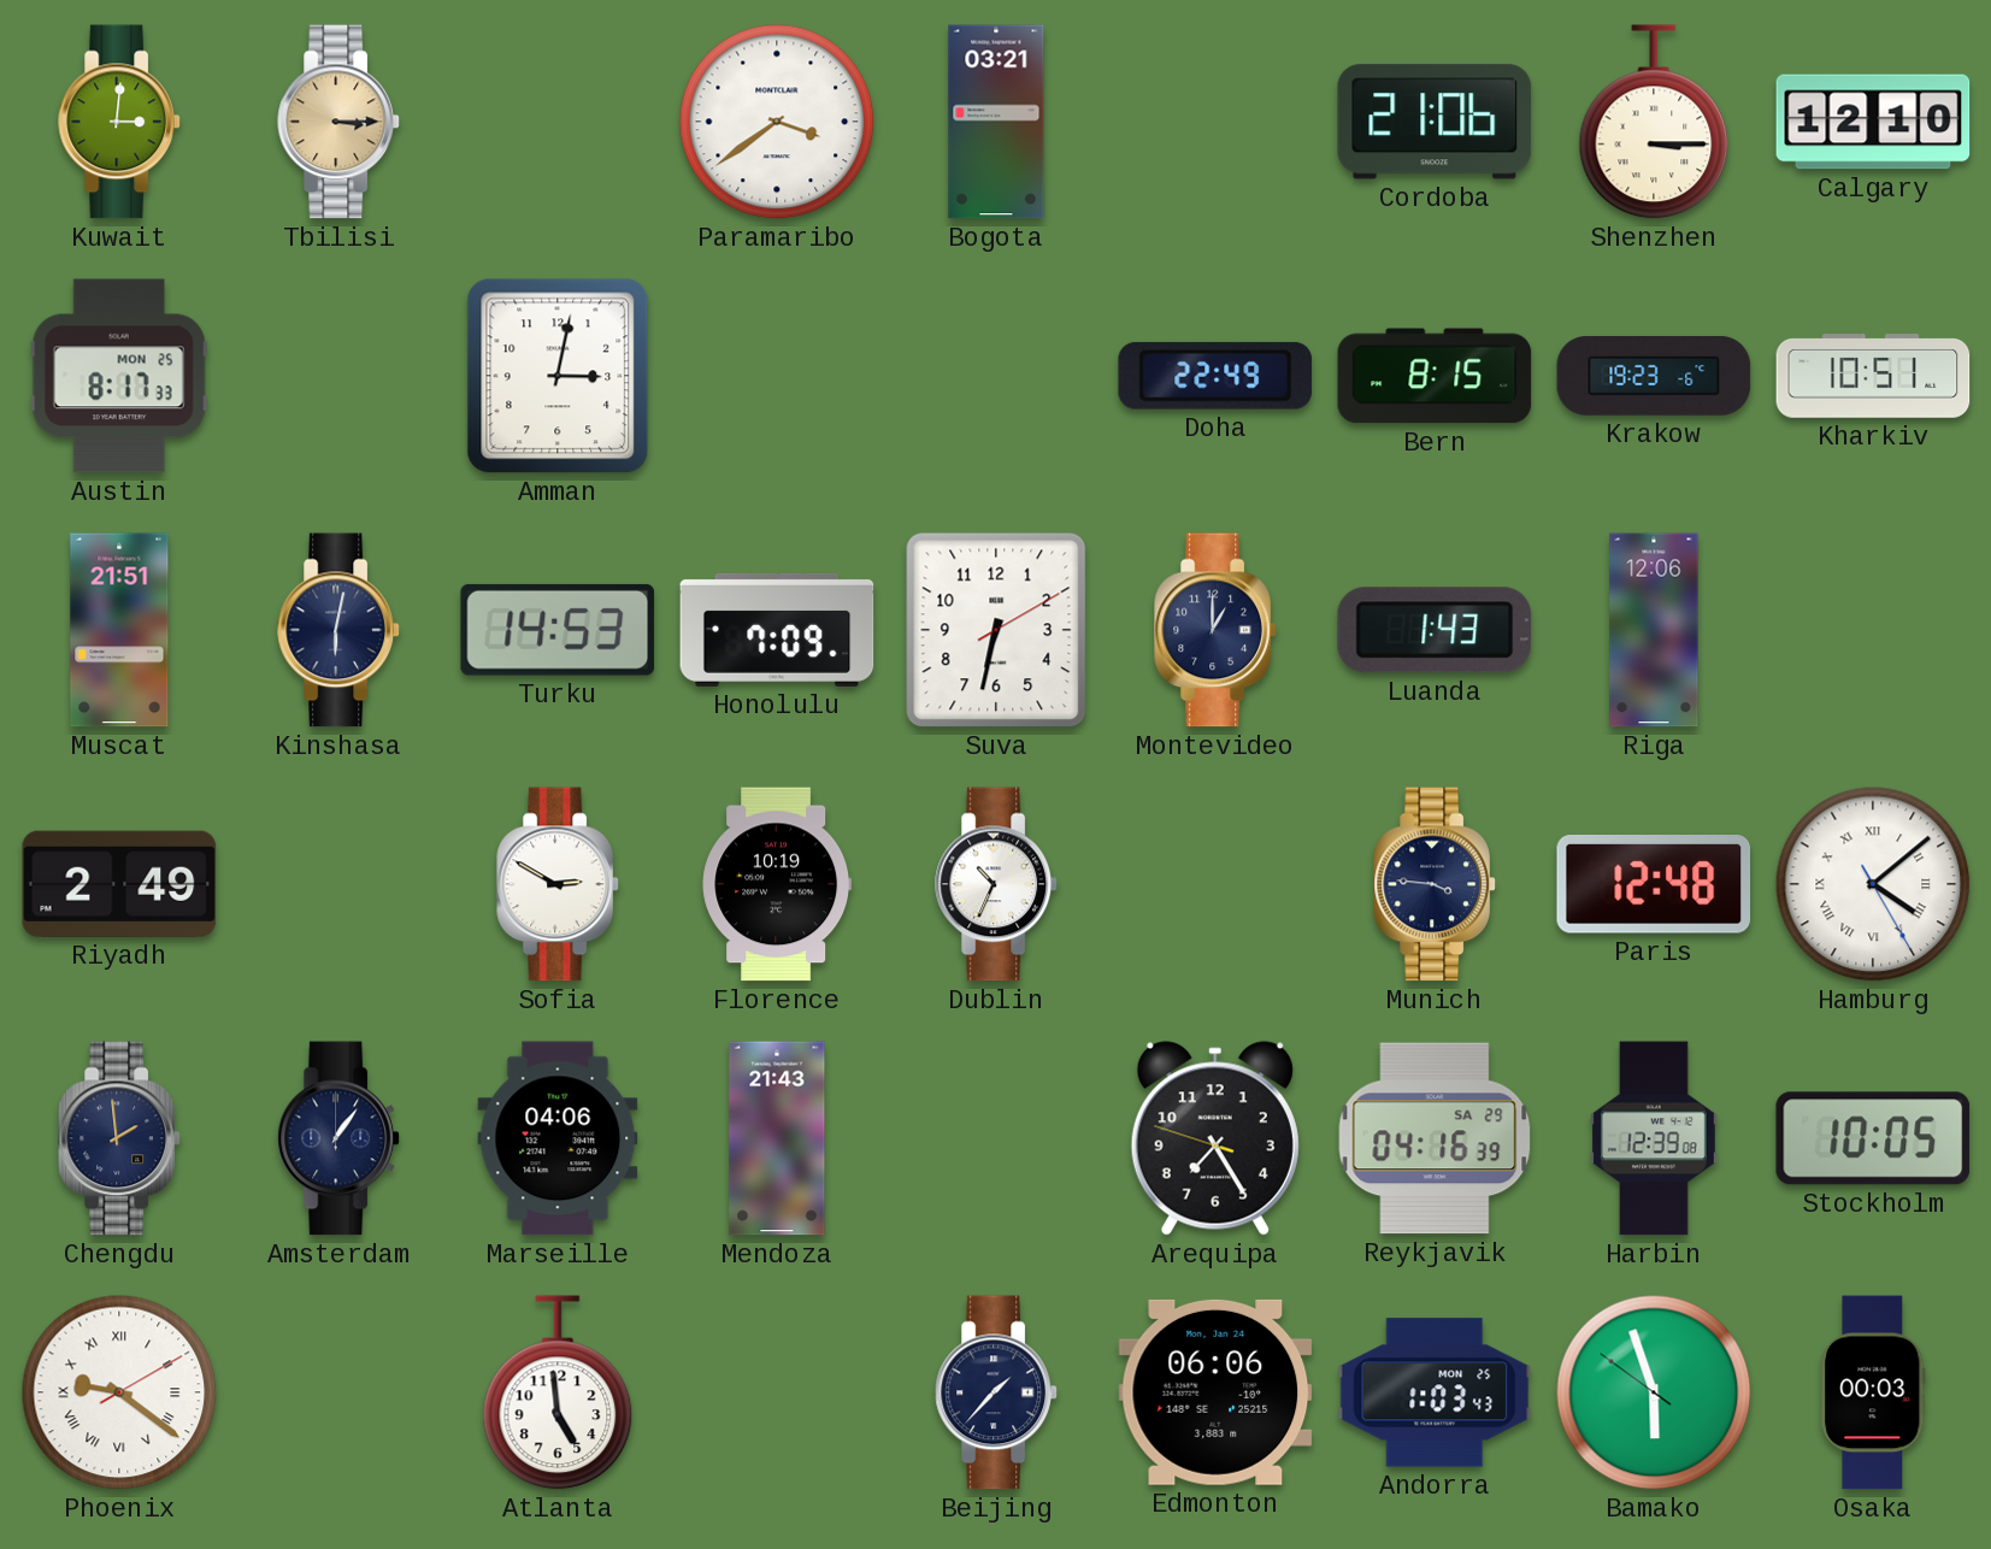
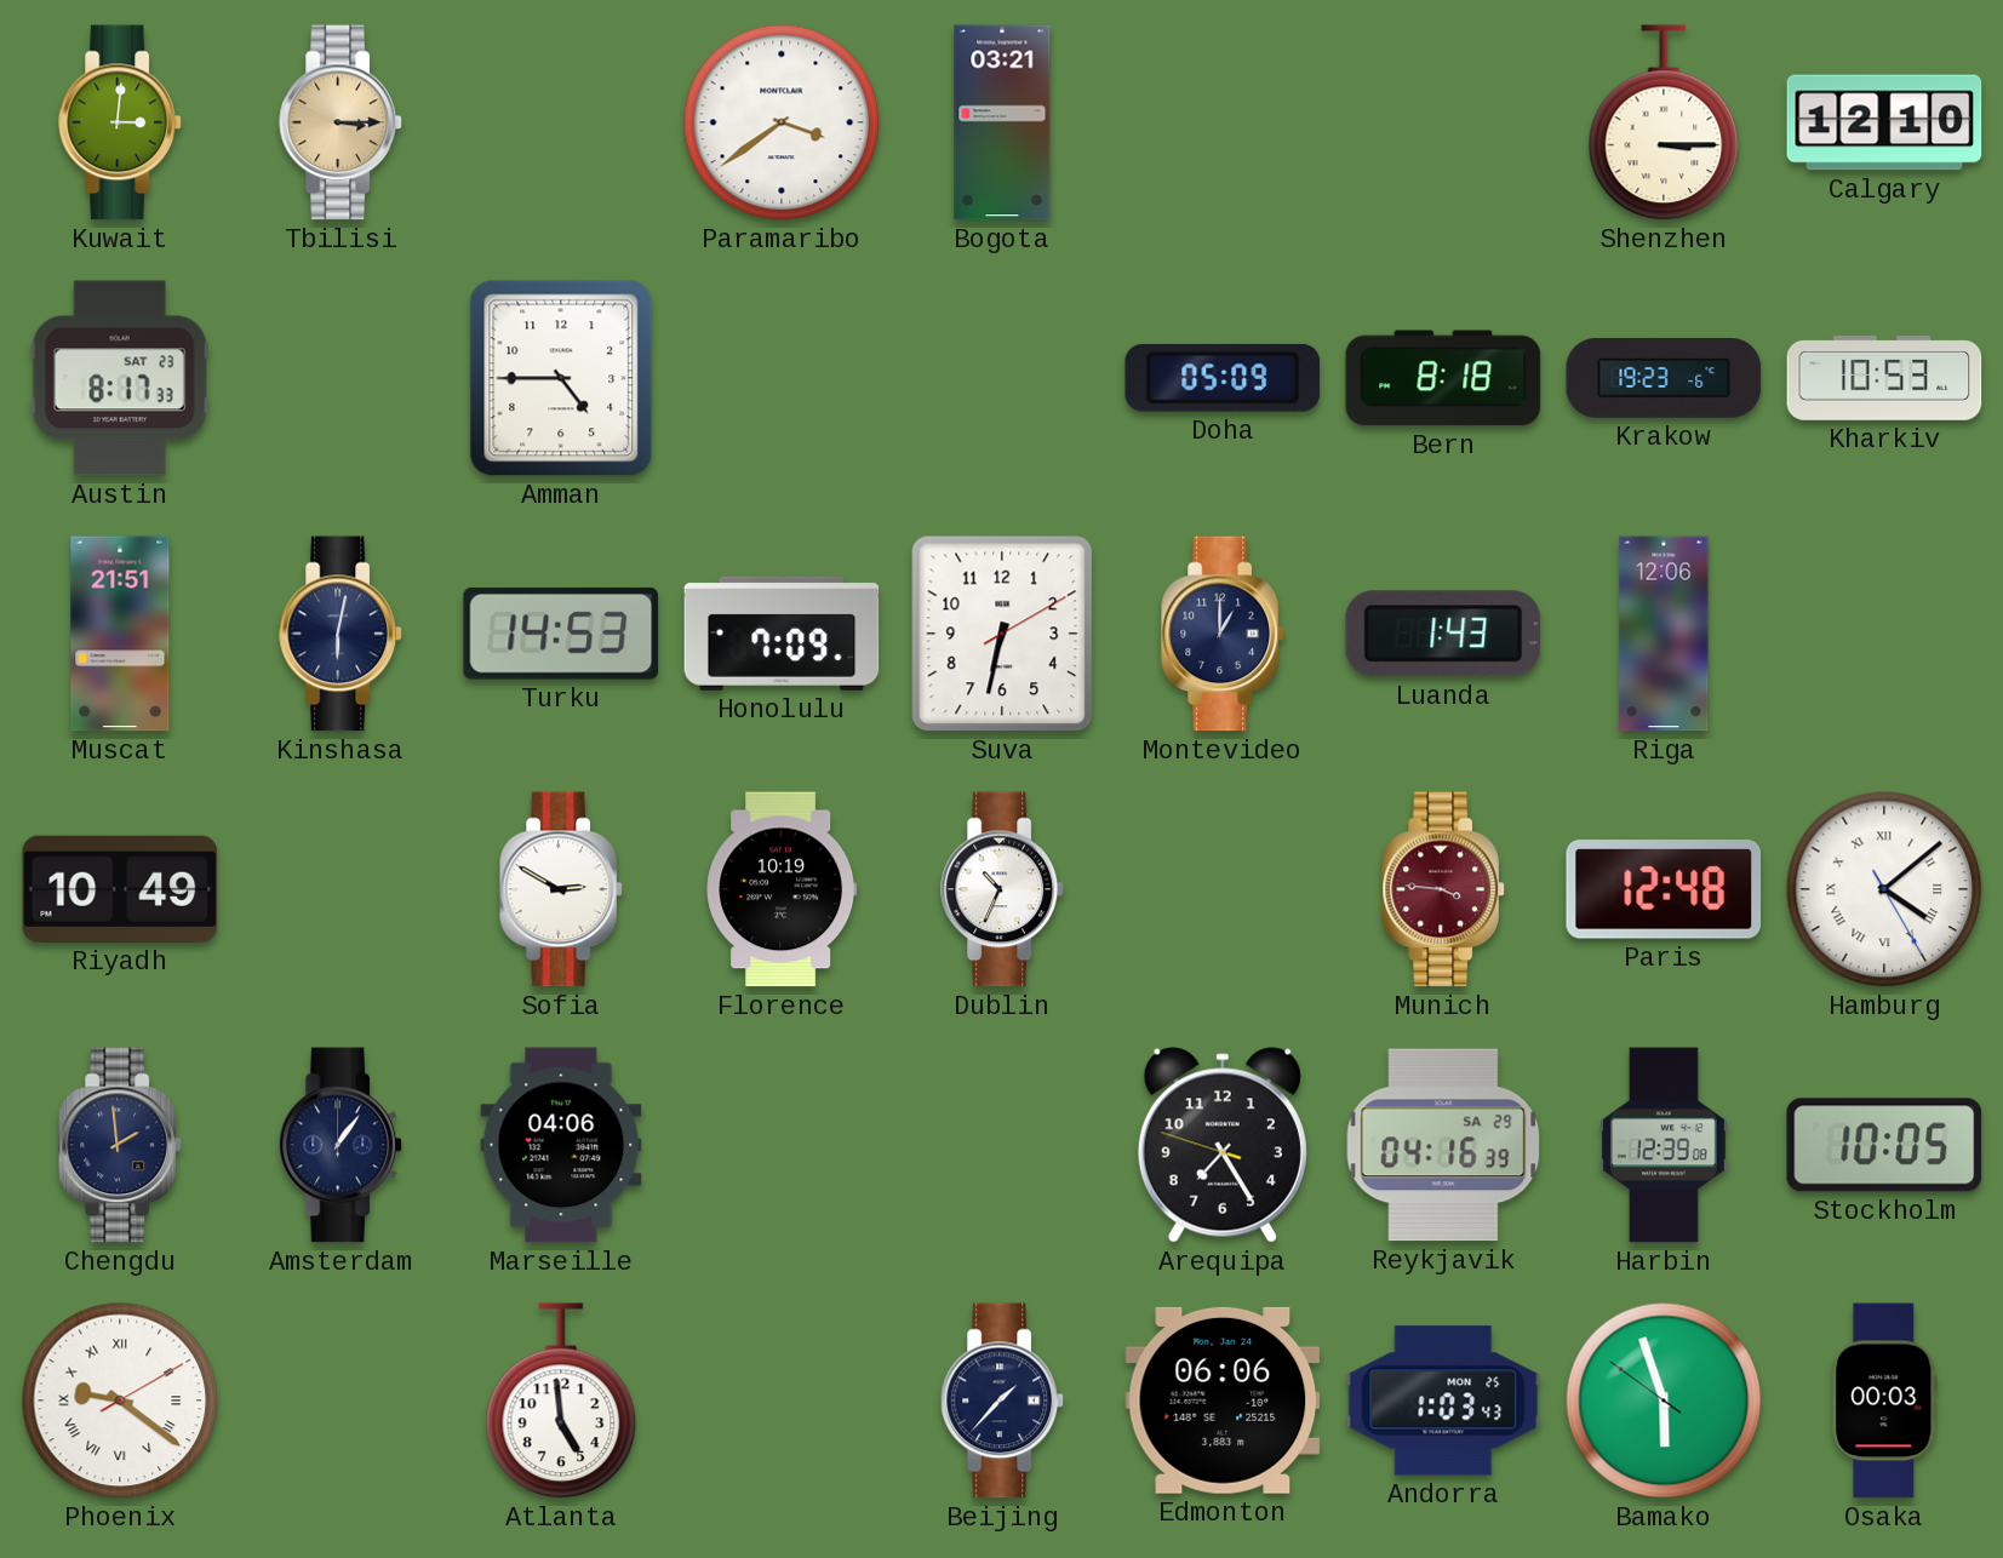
Cordoba: 21:06 -> none (1435, 122)
Austin date: MON 25 -> SAT 23 (120, 378)
Amman: 3:02 -> 4:45 (561, 378)
Doha: 22:49 -> 05:09 (1223, 378)
Bern: 8:15 -> 8:18 (1443, 378)
Kharkiv: 10:51 -> 10:53 (1884, 379)
Riyadh: 2:49 -> 10:49 (120, 889)
Munich dial: navy -> burgundy (1443, 889)
Mendoza: 21:43 -> none (777, 1138)
